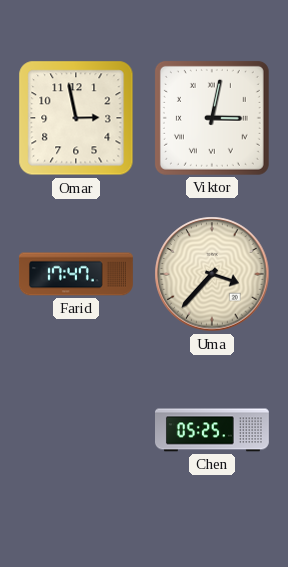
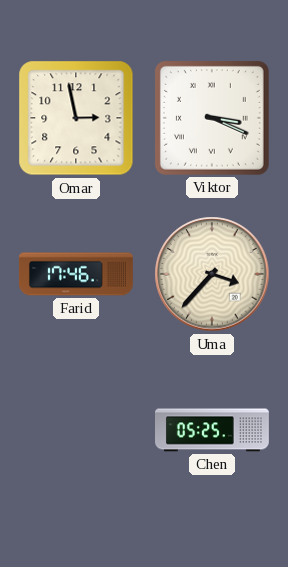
Viktor: 3:02 -> 3:19 (212, 118)
Farid: 17:47 -> 17:46 (76, 274)
